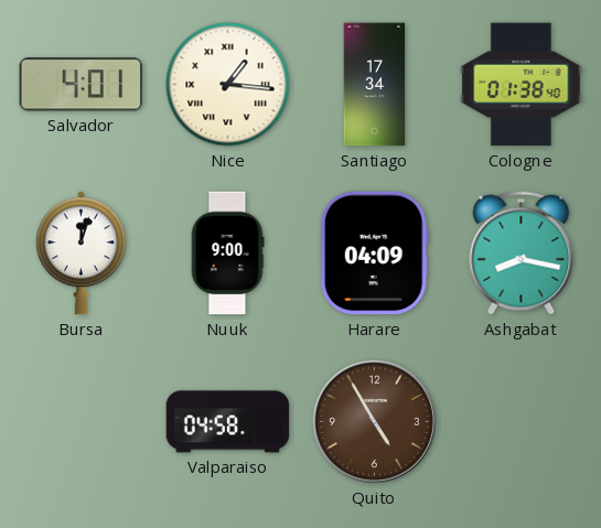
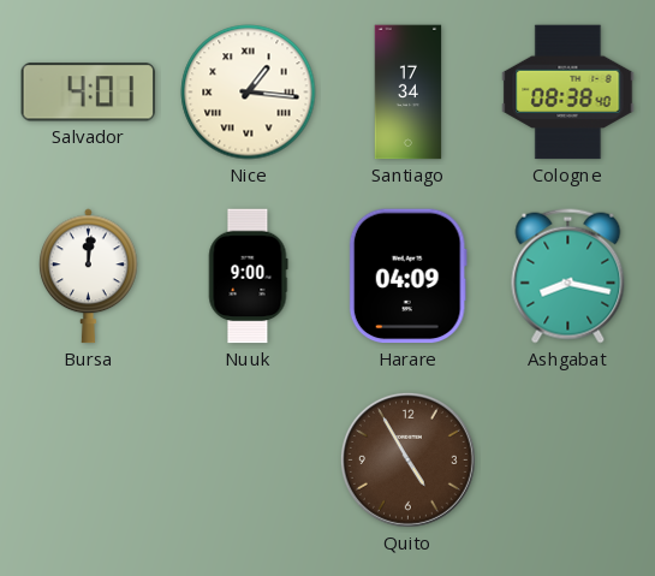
Cologne: 01:38 -> 08:38 (568, 93)
Bursa: 12:03 -> 12:01 (89, 277)
Valparaiso: 04:58 -> none (228, 422)
